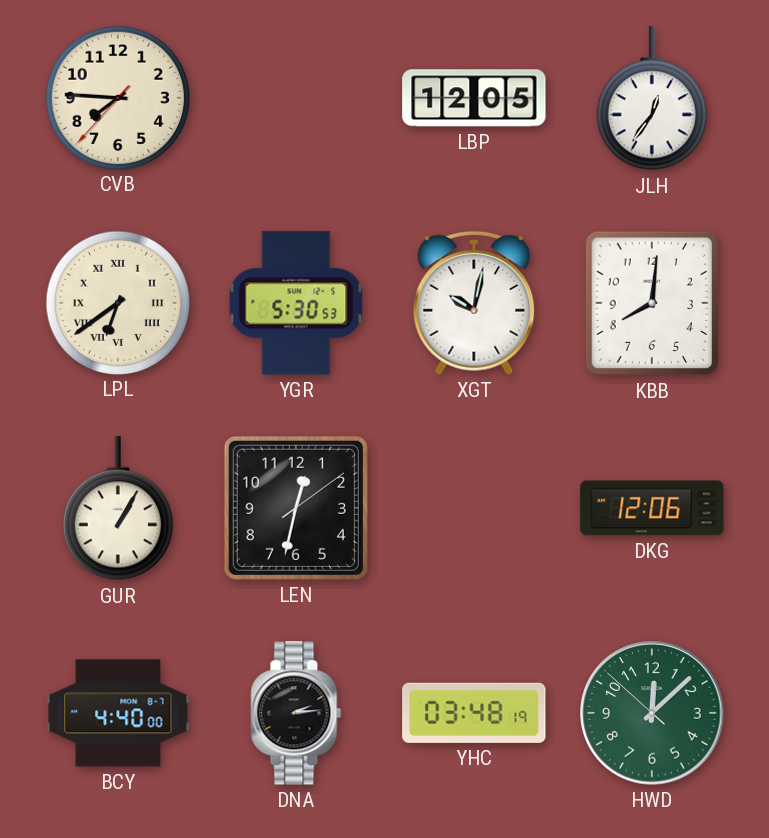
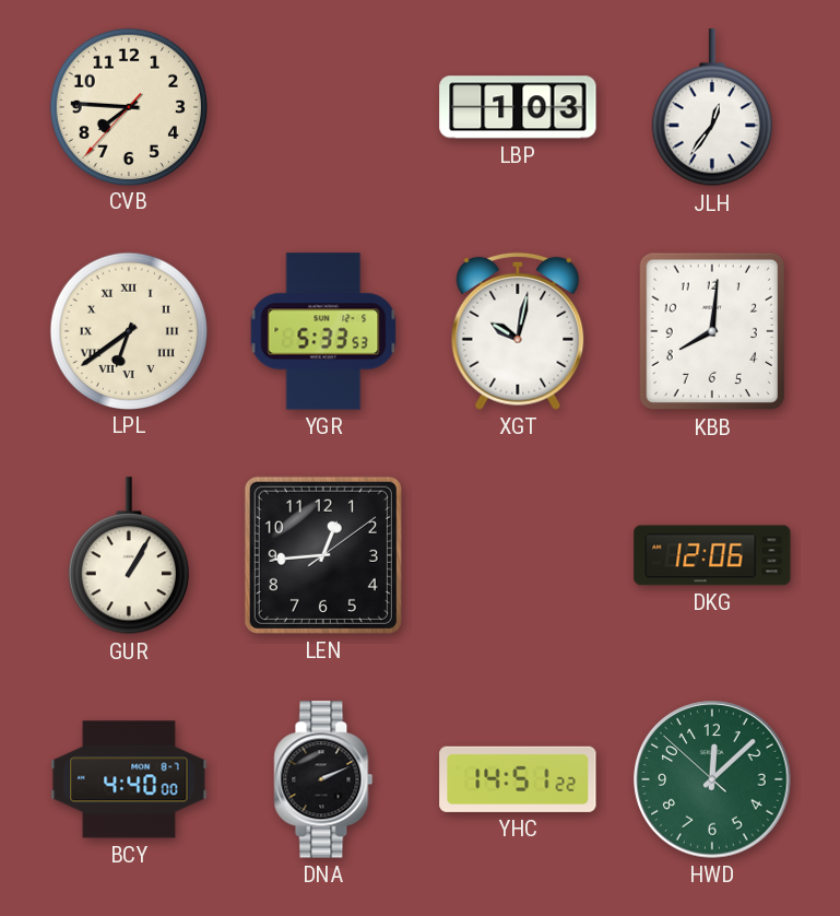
LBP: 12:05 -> 1:03 (518, 107)
YGR: 5:30 -> 5:33 (323, 331)
LEN: 12:32 -> 12:44 (323, 555)
DNA: 2:14 -> 2:11 (323, 779)
YHC: 03:48 -> 14:51 (518, 779)
